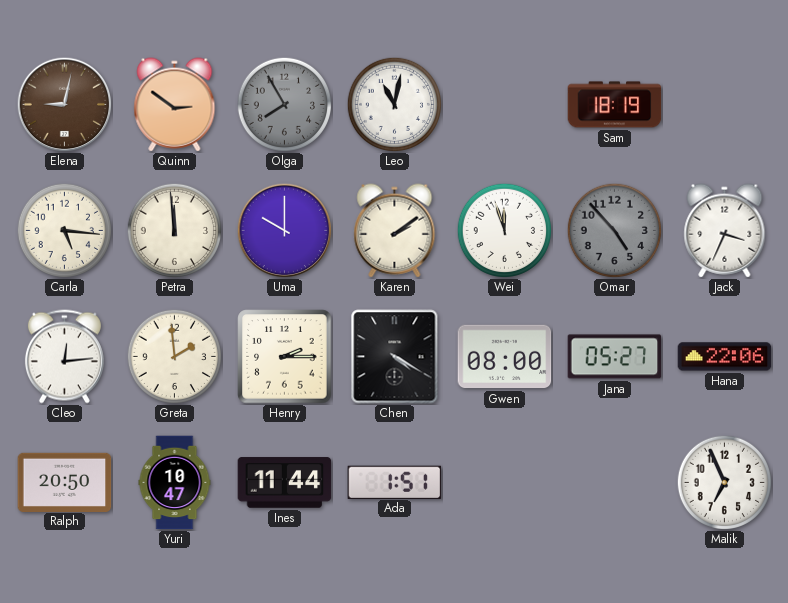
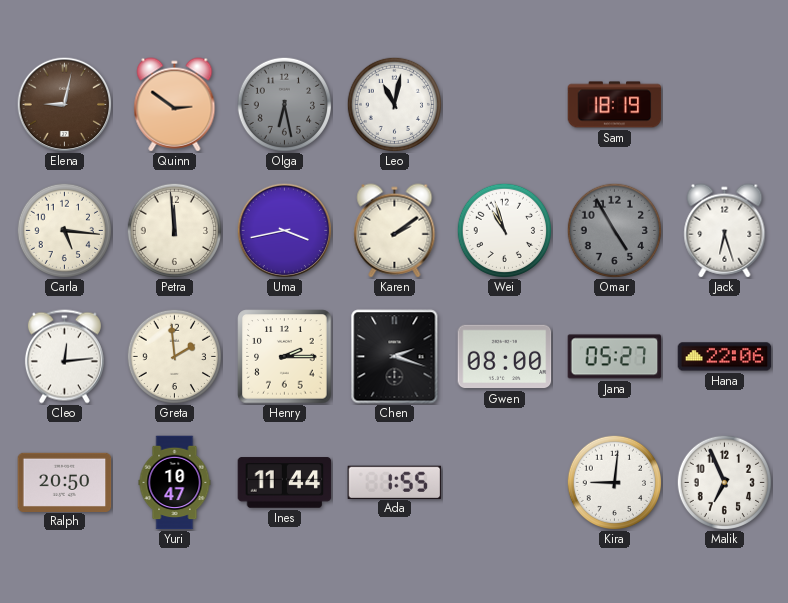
Olga: 7:55 -> 6:28 (284, 104)
Uma: 10:00 -> 3:43 (284, 230)
Wei: 11:57 -> 10:57 (504, 230)
Omar: 4:53 -> 4:55 (614, 230)
Jack: 3:34 -> 6:27 (725, 231)
Chen: 4:20 -> 2:18 (395, 357)
Ada: 1:51 -> 1:55 (395, 482)
Kira: none -> 9:01 (614, 482)
